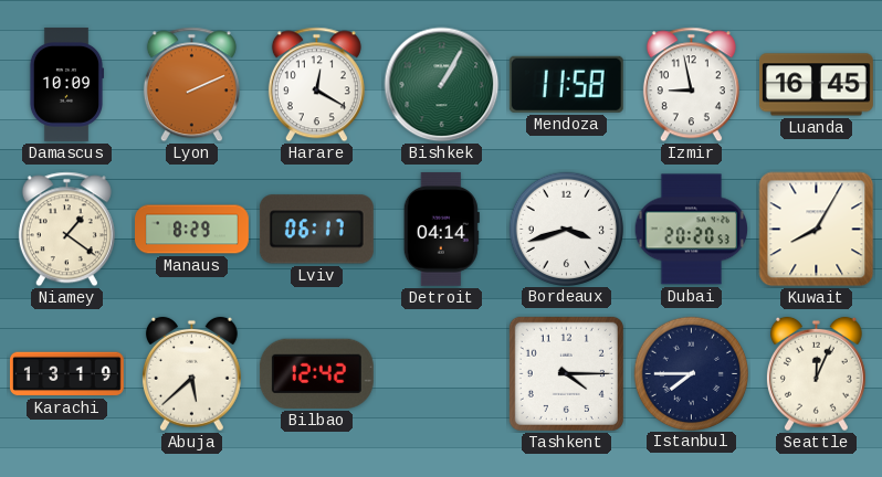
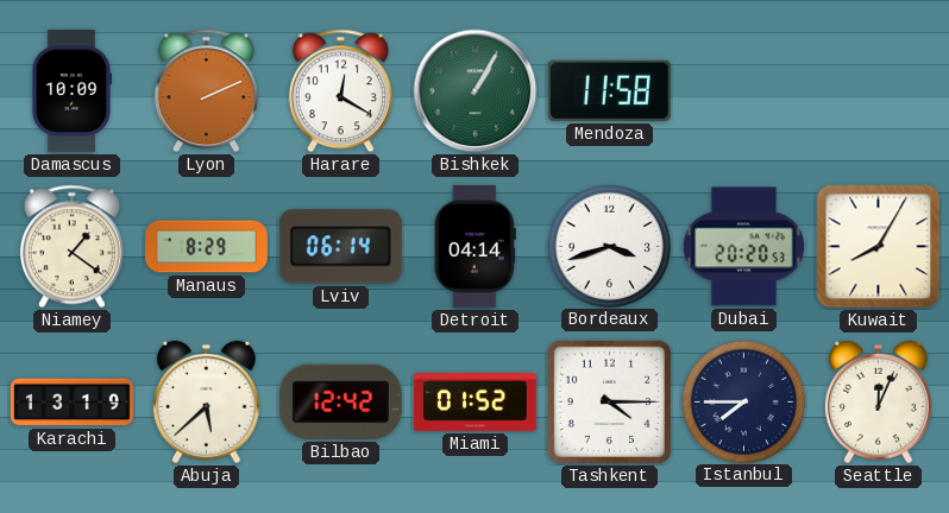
Izmir: 8:58 -> none (691, 85)
Luanda: 16:45 -> none (816, 85)
Lviv: 06:17 -> 06:14 (340, 247)
Miami: none -> 01:52 (474, 403)
